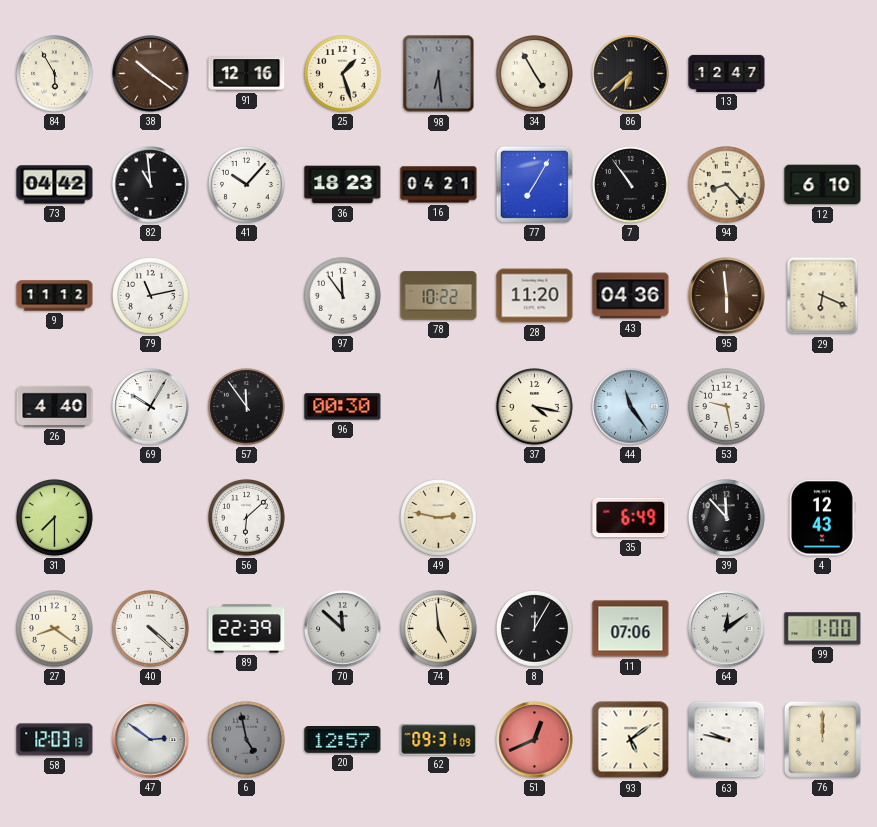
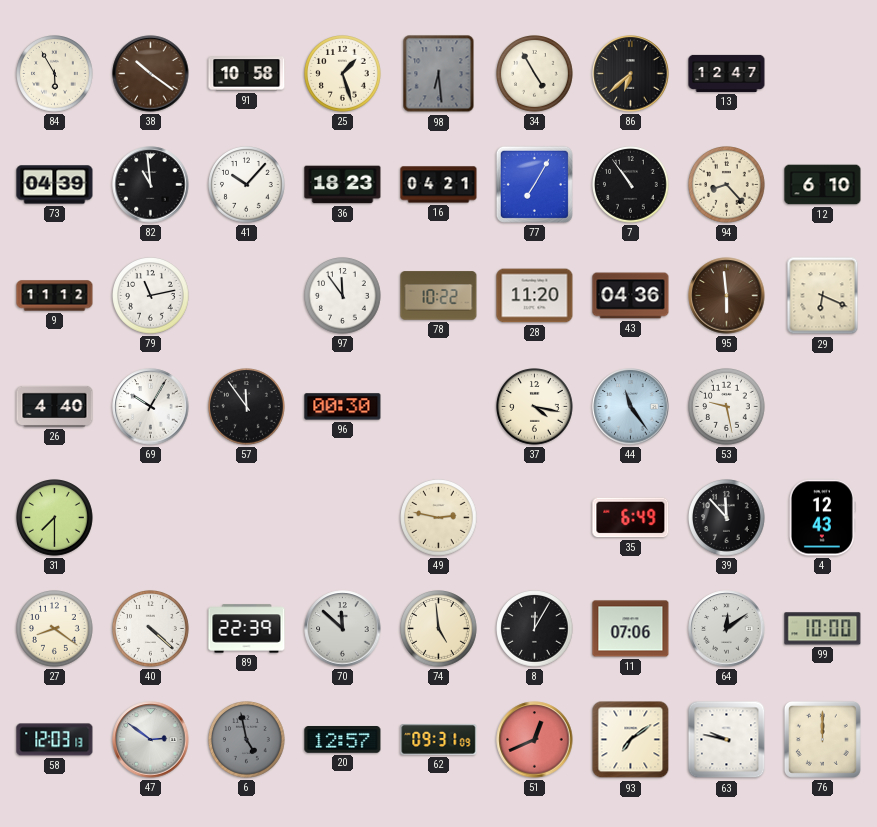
91: 12:16 -> 10:58 (247, 74)
73: 04:42 -> 04:39 (55, 185)
56: 6:08 -> none (247, 518)
99: 1:00 -> 10:00 (823, 629)
93: 5:09 -> 7:09 (631, 740)
